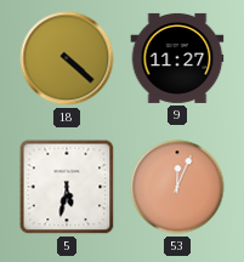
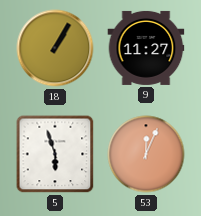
18: 4:22 -> 1:05 (55, 48)
5: 5:32 -> 5:57 (55, 154)
